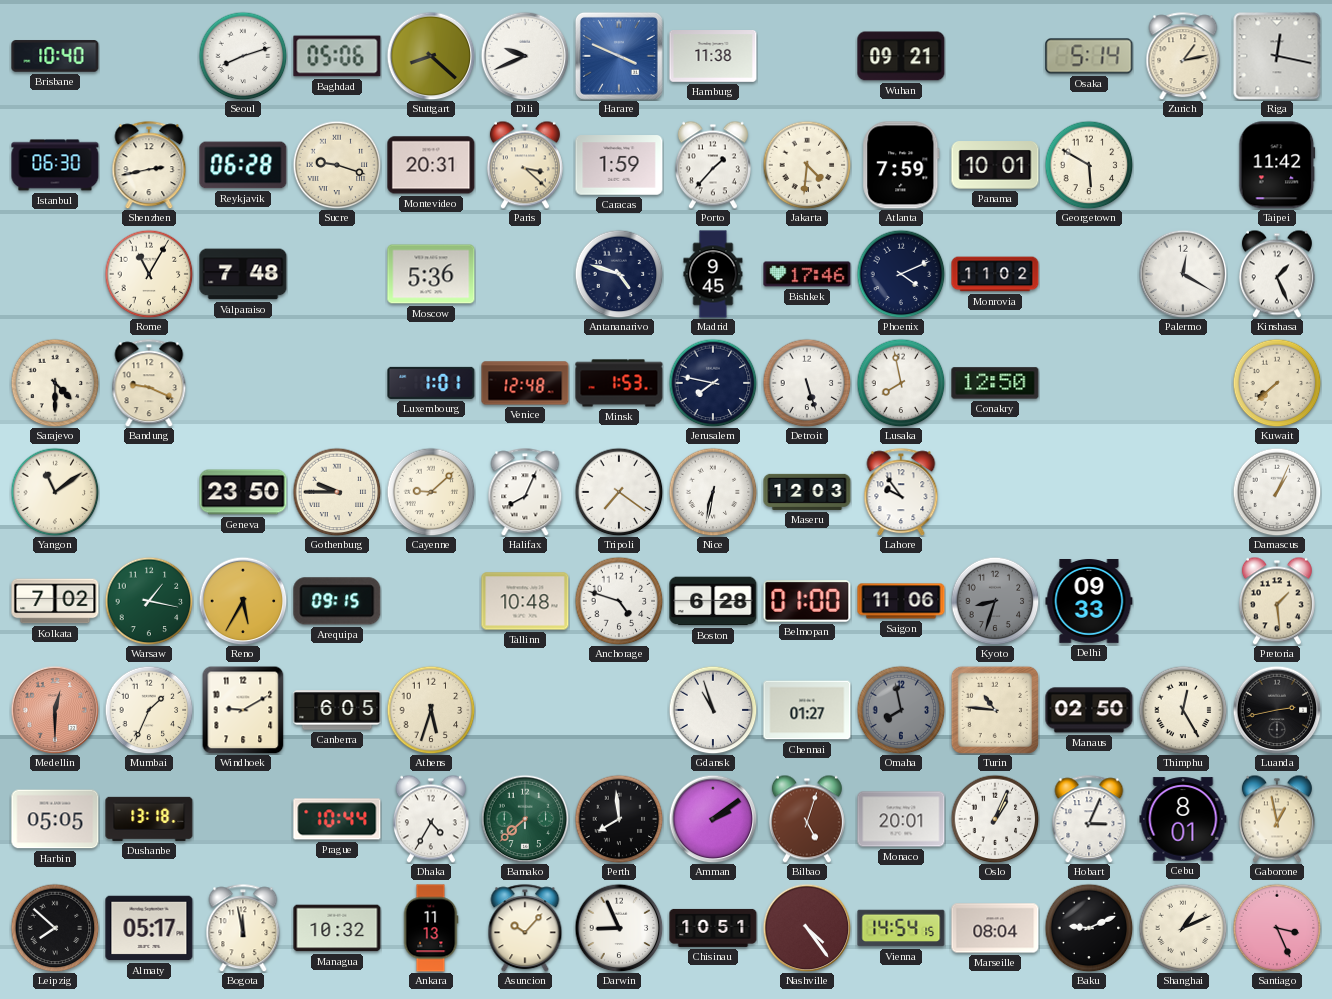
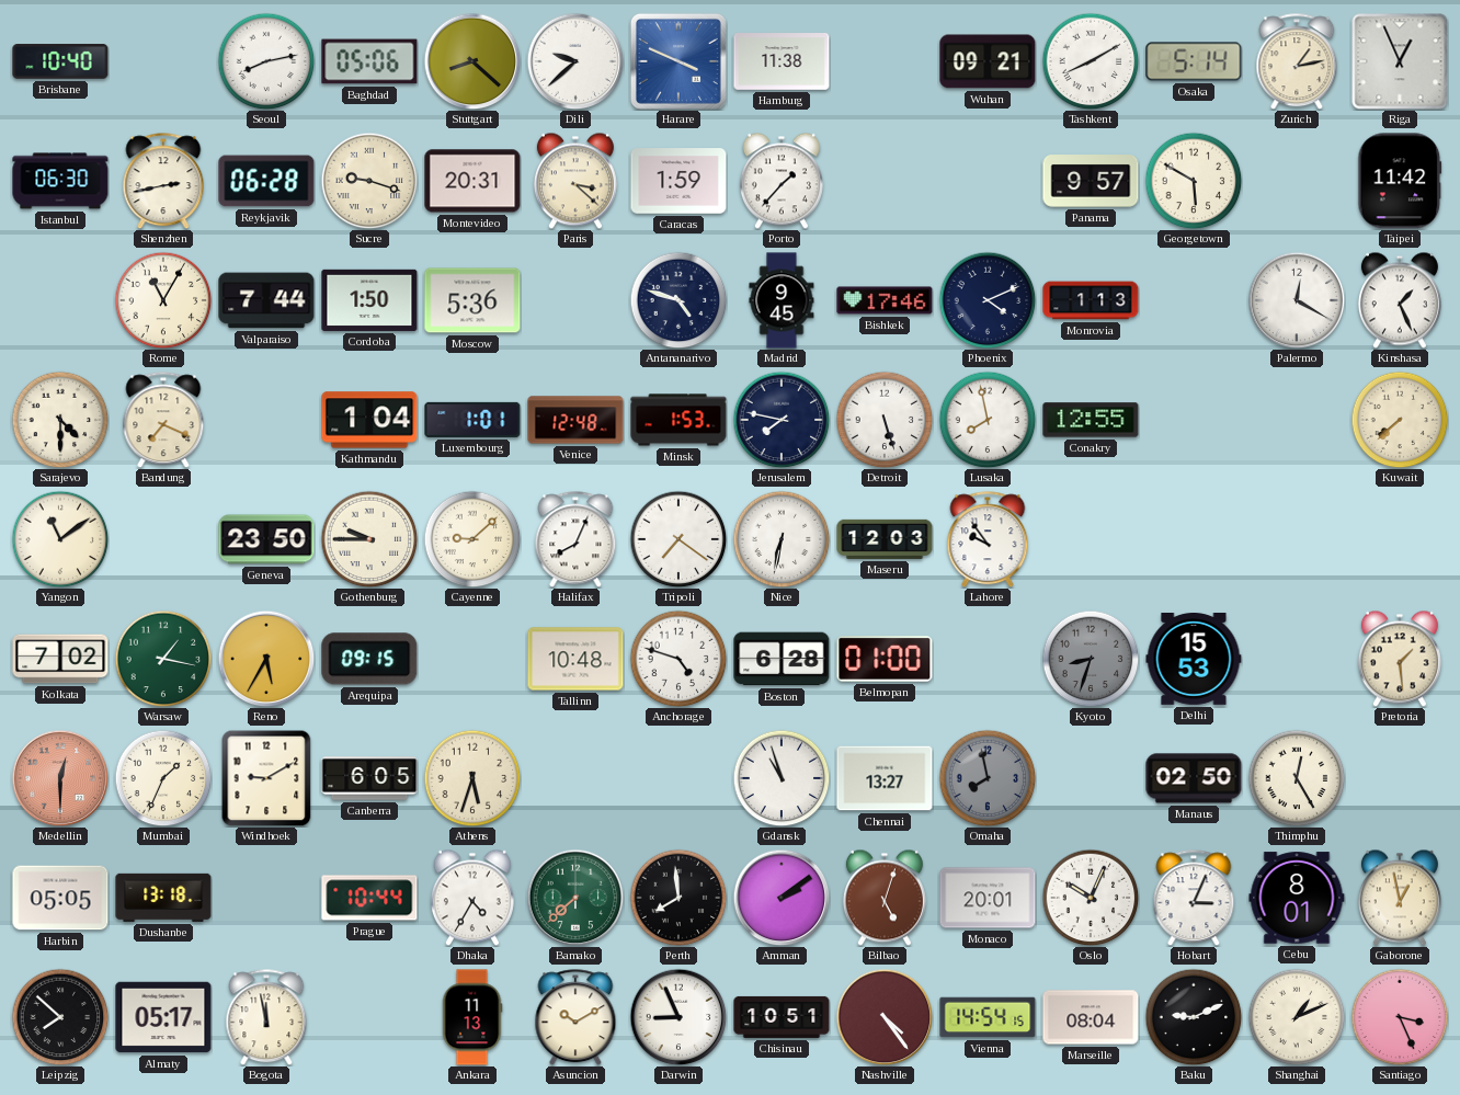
Seoul: 8:12 -> 8:13 (266, 61)
Dili: 9:41 -> 9:38 (575, 61)
Tashkent: none -> 8:10 (1091, 61)
Riga: 12:17 -> 12:56 (1400, 61)
Jakarta: 4:31 -> none (807, 165)
Atlanta: 7:59 -> none (901, 165)
Panama: 10:01 -> 9:57 (1091, 181)
Valparaiso: 7:48 -> 7:44 (266, 300)
Cordoba: none -> 1:50 (369, 300)
Monrovia: 11:02 -> 1:13 (1091, 300)
Bandung: 9:19 -> 7:19 (163, 420)
Kathmandu: none -> 1:04 (369, 420)
Conakry: 12:50 -> 12:55 (1091, 420)
Damascus: 1:04 -> none (1277, 492)
Saigon: 11:06 -> none (901, 601)
Delhi: 09:33 -> 15:53 (1194, 660)
Chennai: 01:27 -> 13:27 (885, 778)
Turin: 10:46 -> none (995, 710)
Luanda: 2:43 -> none (1277, 710)
Oslo: 1:04 -> 10:04 (1091, 898)
Managua: 10:32 -> none (337, 928)
Asuncion: 10:07 -> 10:10 (575, 1017)
